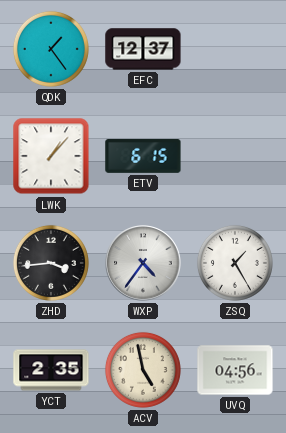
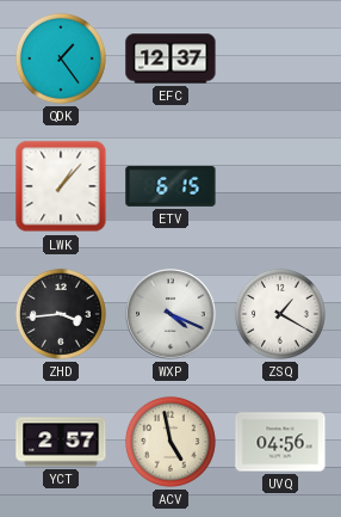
WXP: 4:36 -> 4:19 (170, 314)
ZSQ: 1:25 -> 1:20 (280, 314)
YCT: 2:35 -> 2:57 (61, 442)
